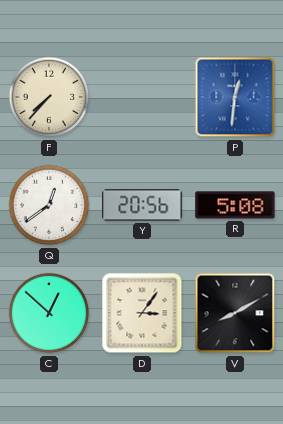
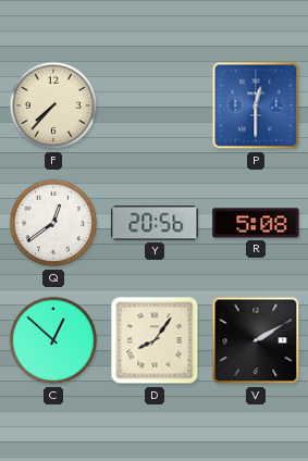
P: 12:31 -> 12:30 (256, 105)
D: 3:06 -> 8:06 (155, 340)
V: 8:10 -> 2:10 (256, 340)
